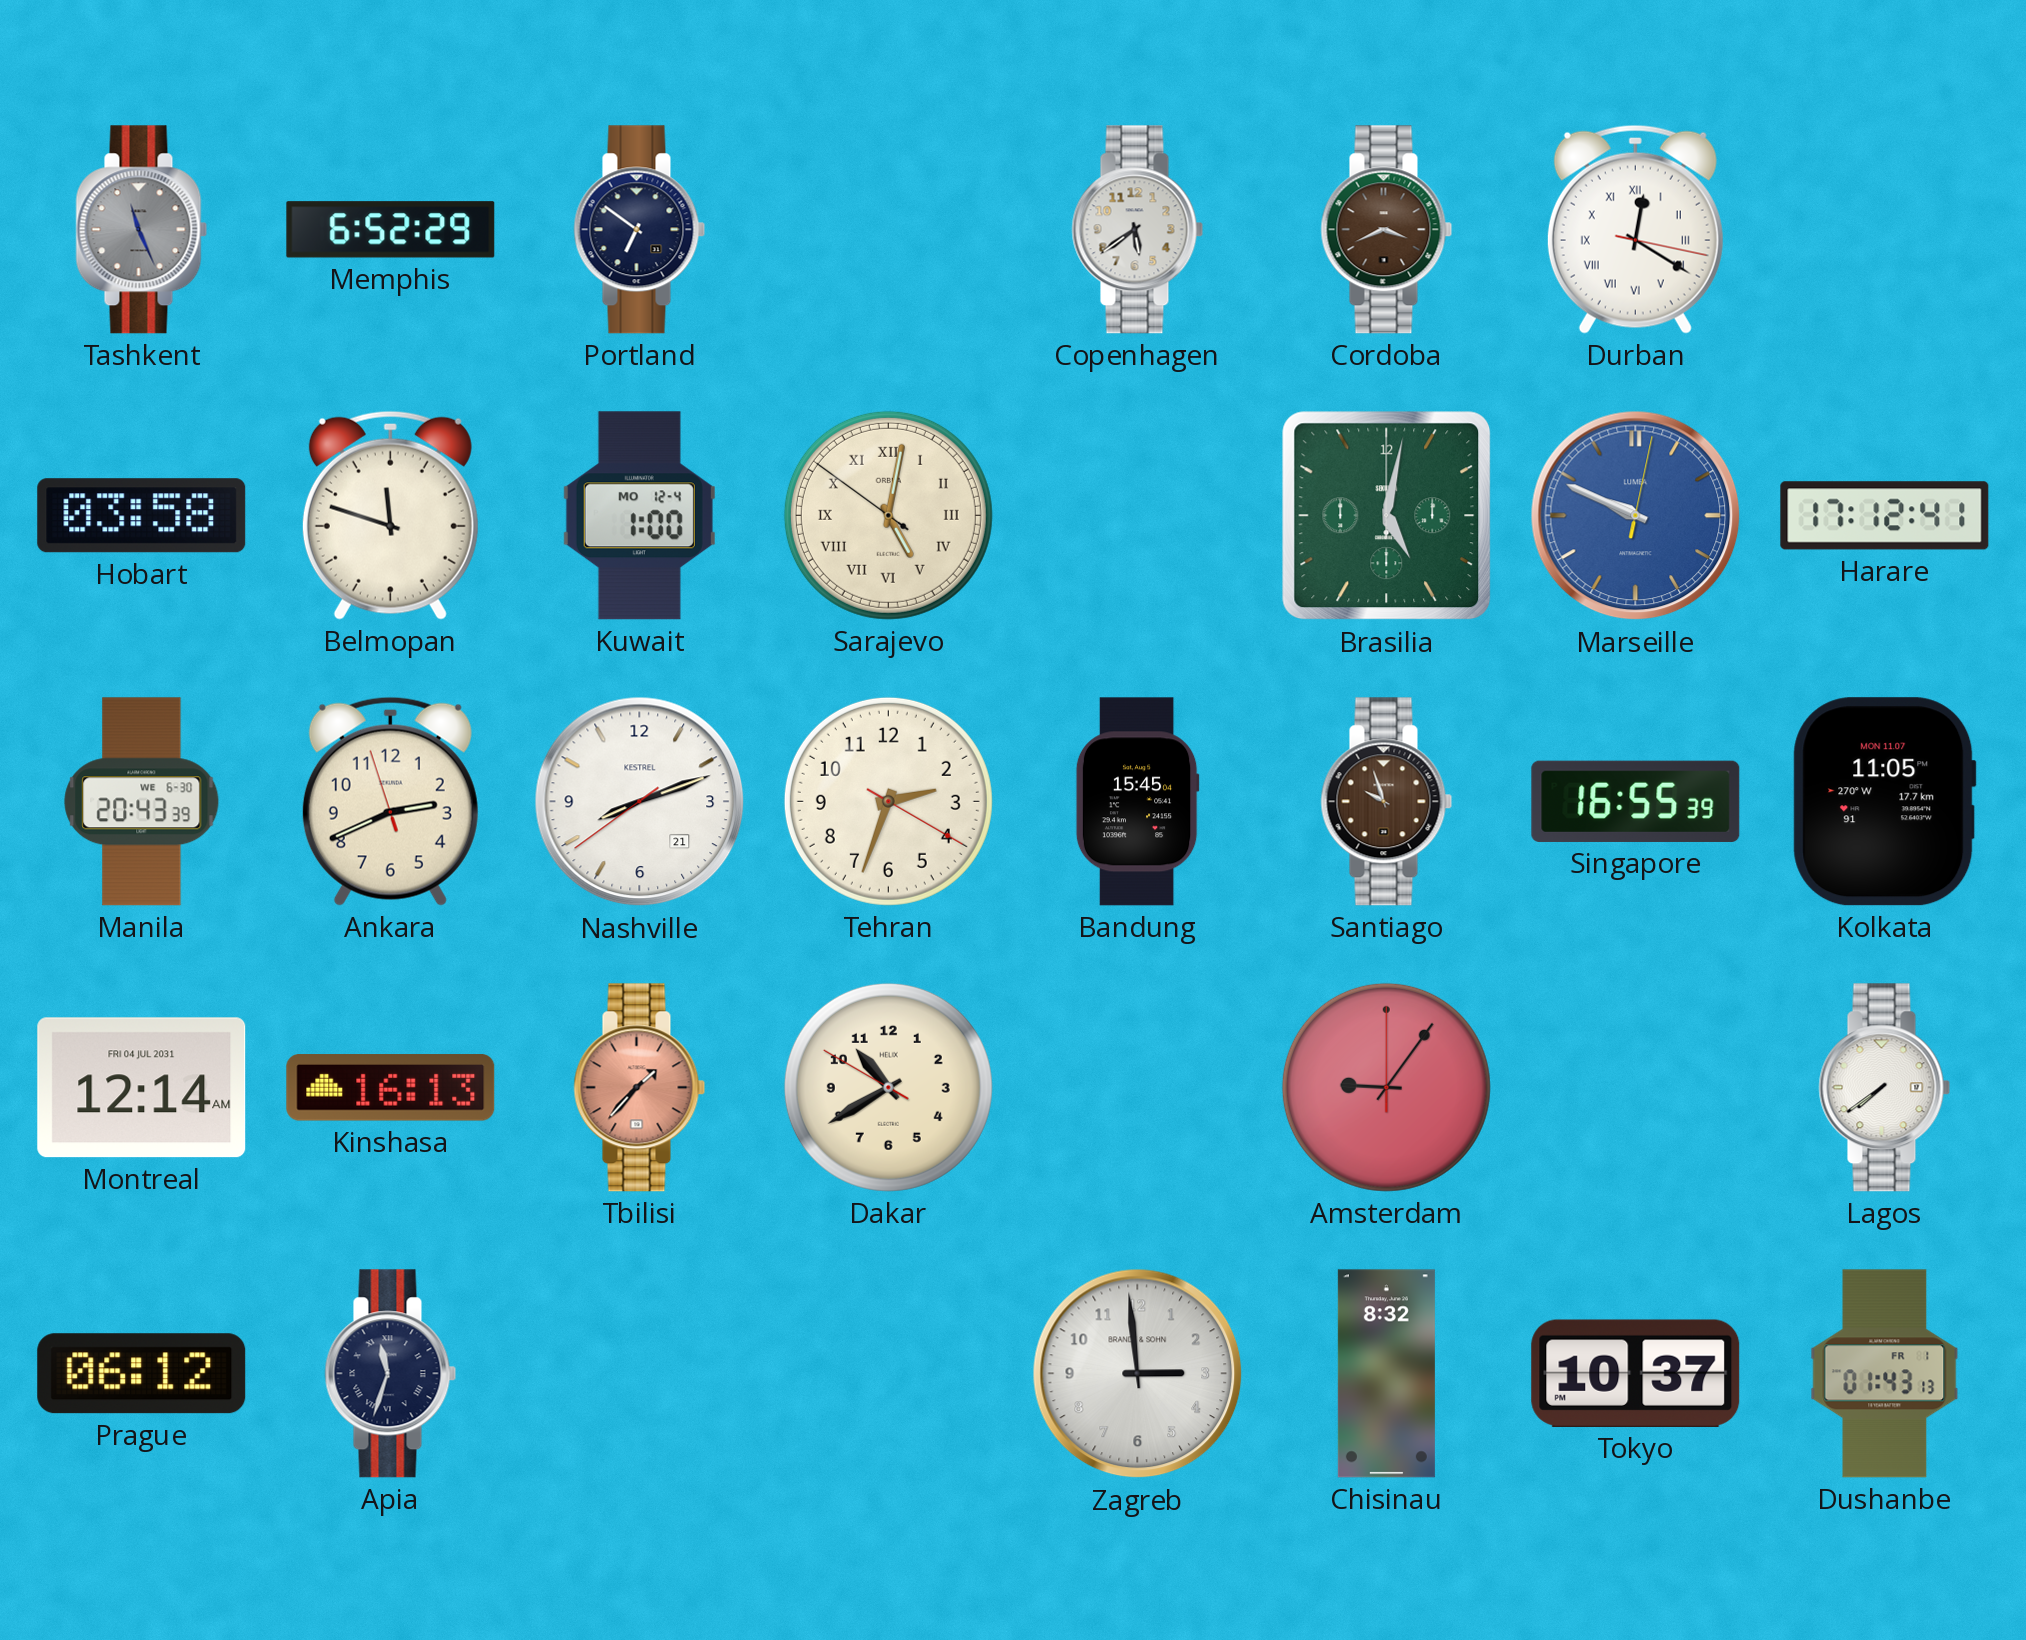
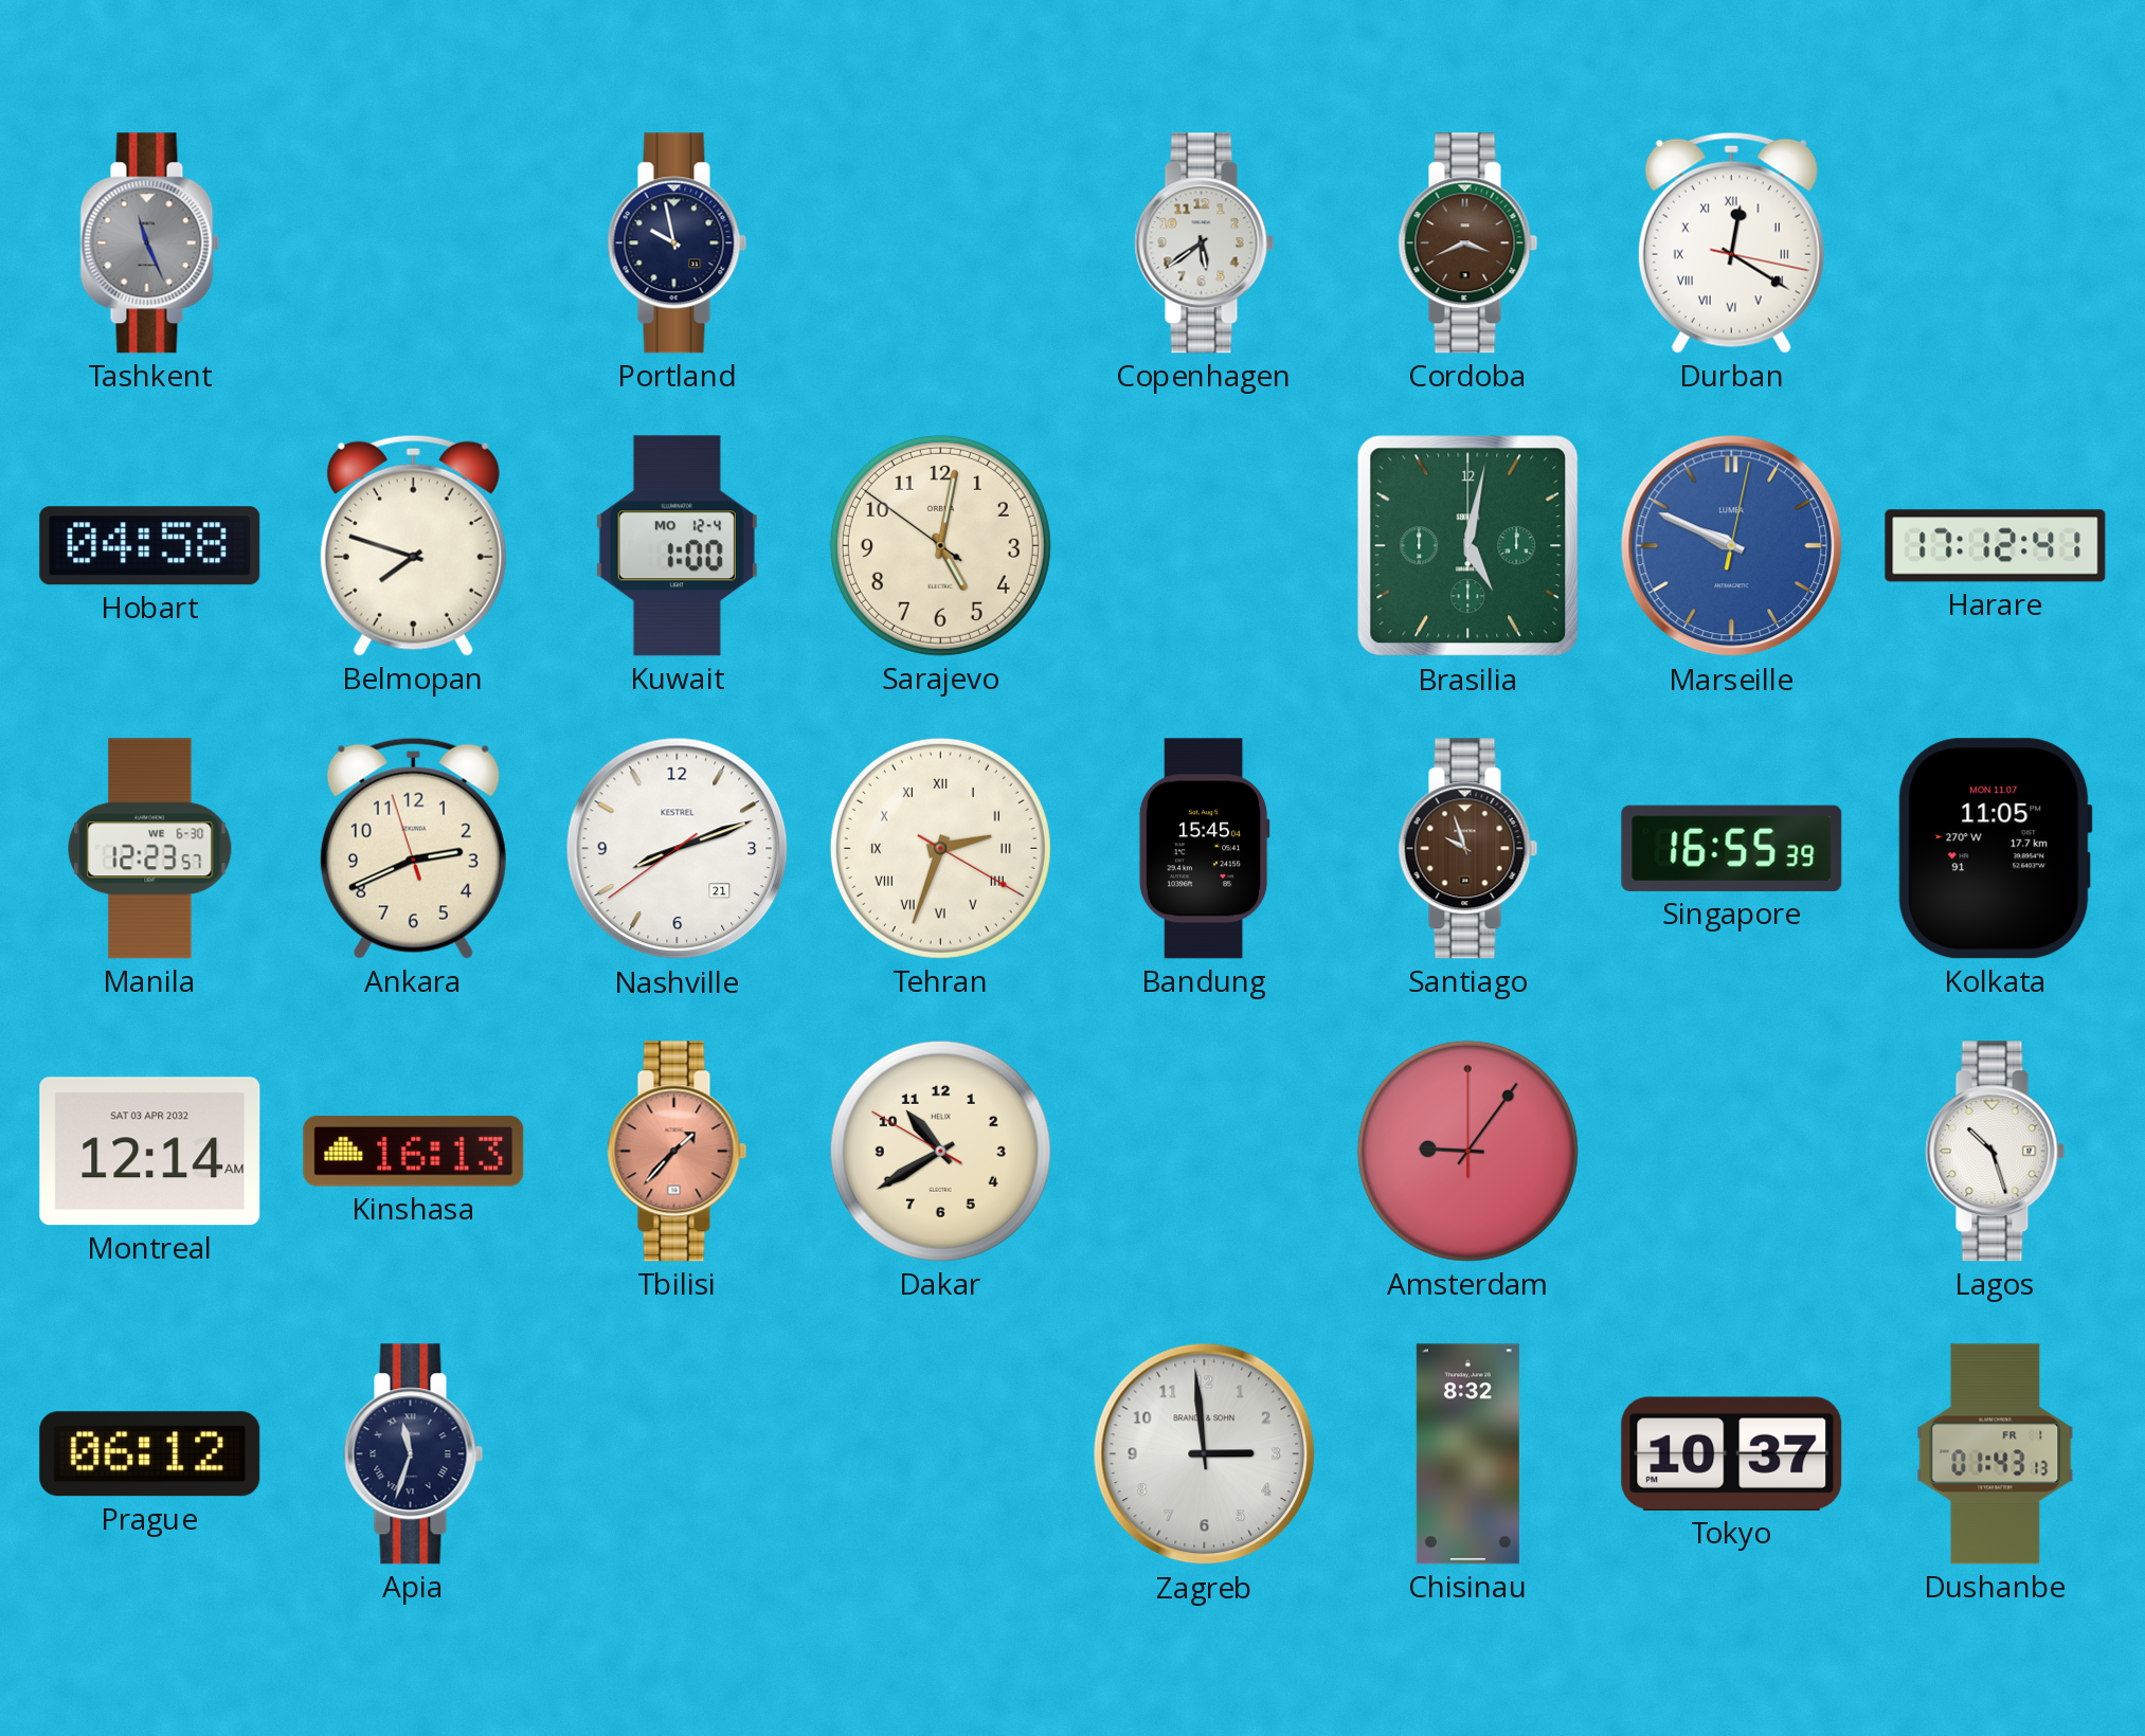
Memphis: 6:52 -> none (391, 230)
Portland: 6:51 -> 9:58 (678, 243)
Hobart: 03:58 -> 04:58 (150, 546)
Belmopan: 11:48 -> 7:48 (413, 545)
Sarajevo numerals: Roman -> Arabic (940, 545)
Manila: 20:43 -> 12:23 (150, 849)
Tehran numerals: Arabic -> Roman (940, 848)
Montreal date: FRI 04 JUL 2031 -> SAT 03 APR 2032 (150, 1152)
Lagos: 7:39 -> 10:27 (1996, 1152)
